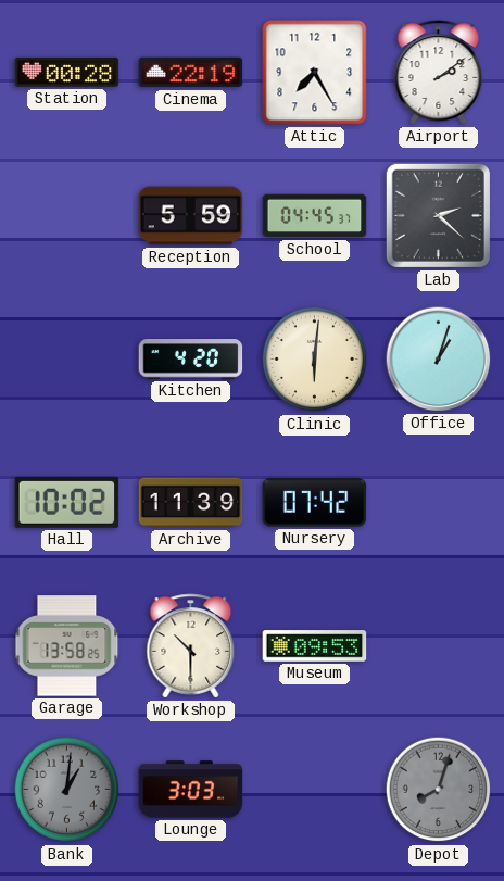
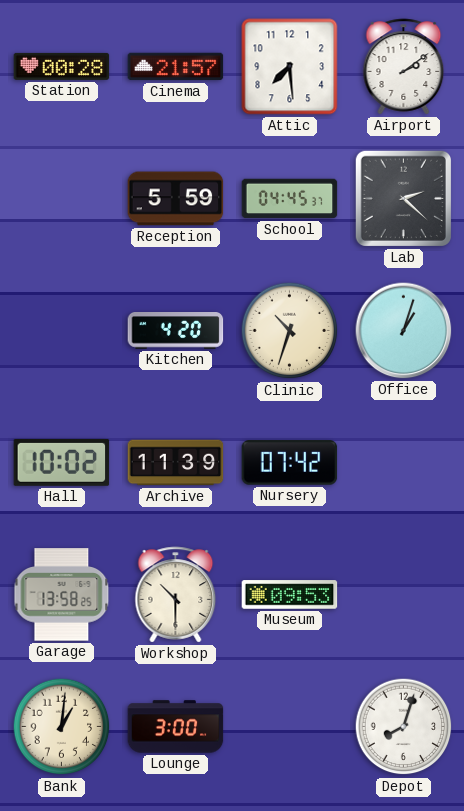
Cinema: 22:19 -> 21:57 (176, 67)
Attic: 7:25 -> 7:29 (290, 67)
Clinic: 6:01 -> 10:33 (290, 331)
Bank dial: grey -> cream (62, 727)
Lounge: 3:03 -> 3:00 (176, 727)
Depot dial: grey -> white (404, 727)
